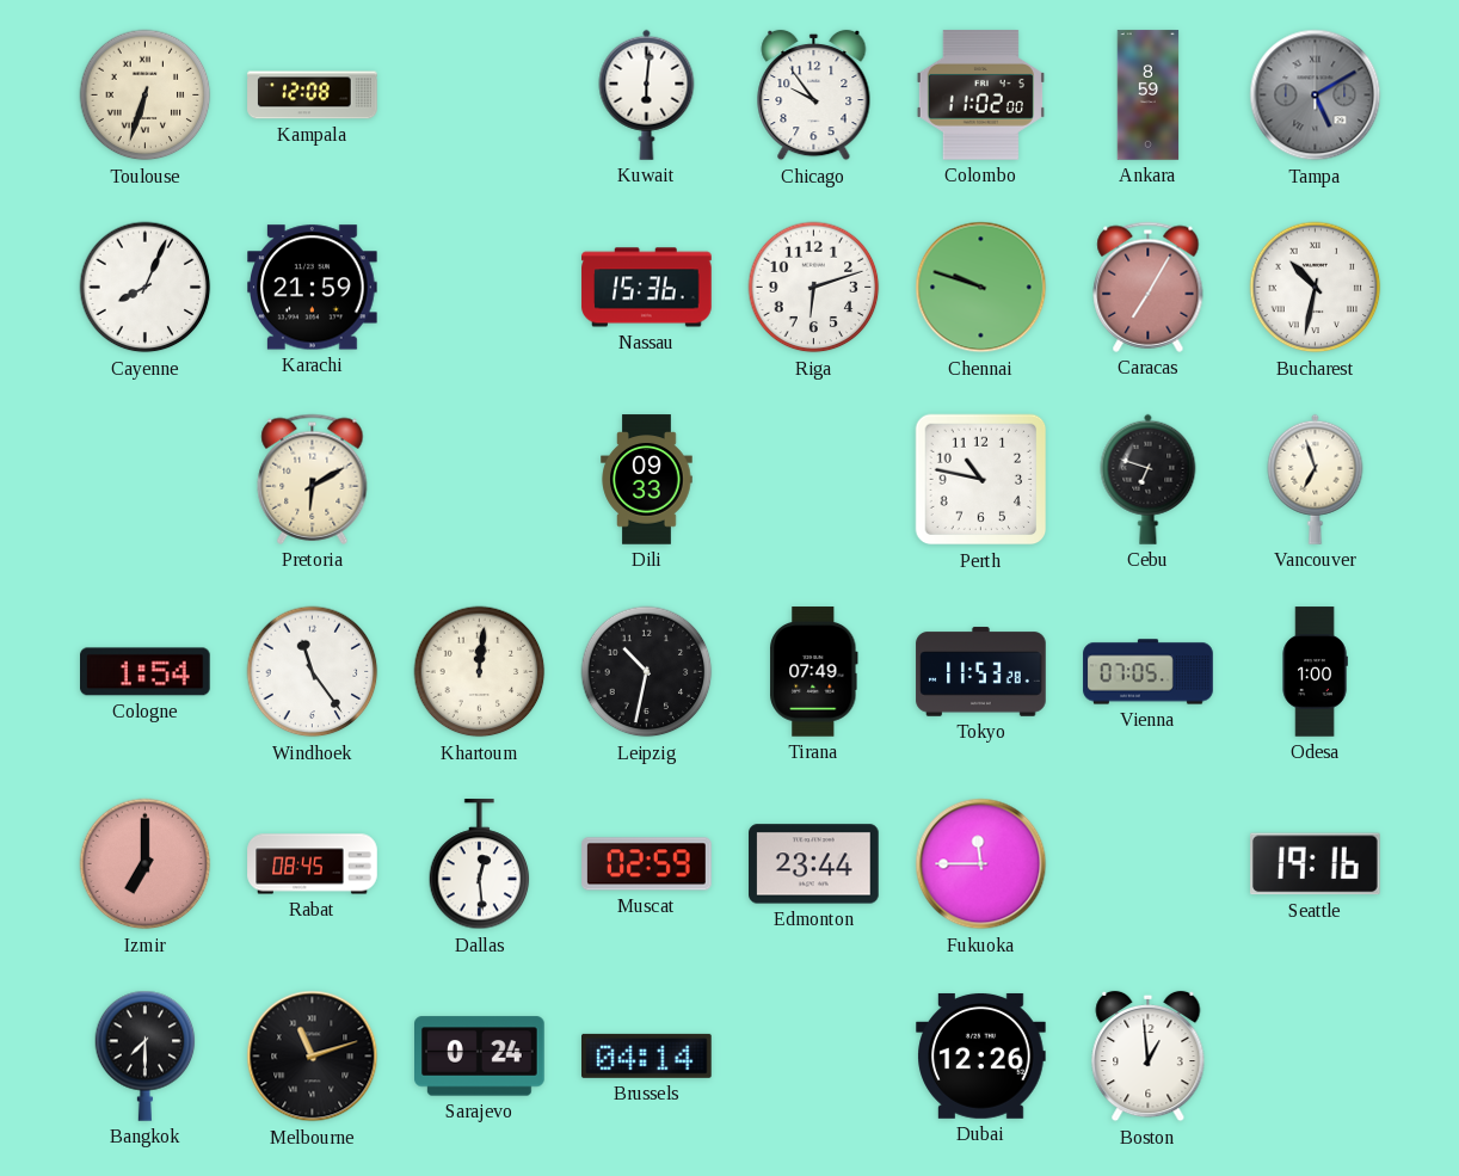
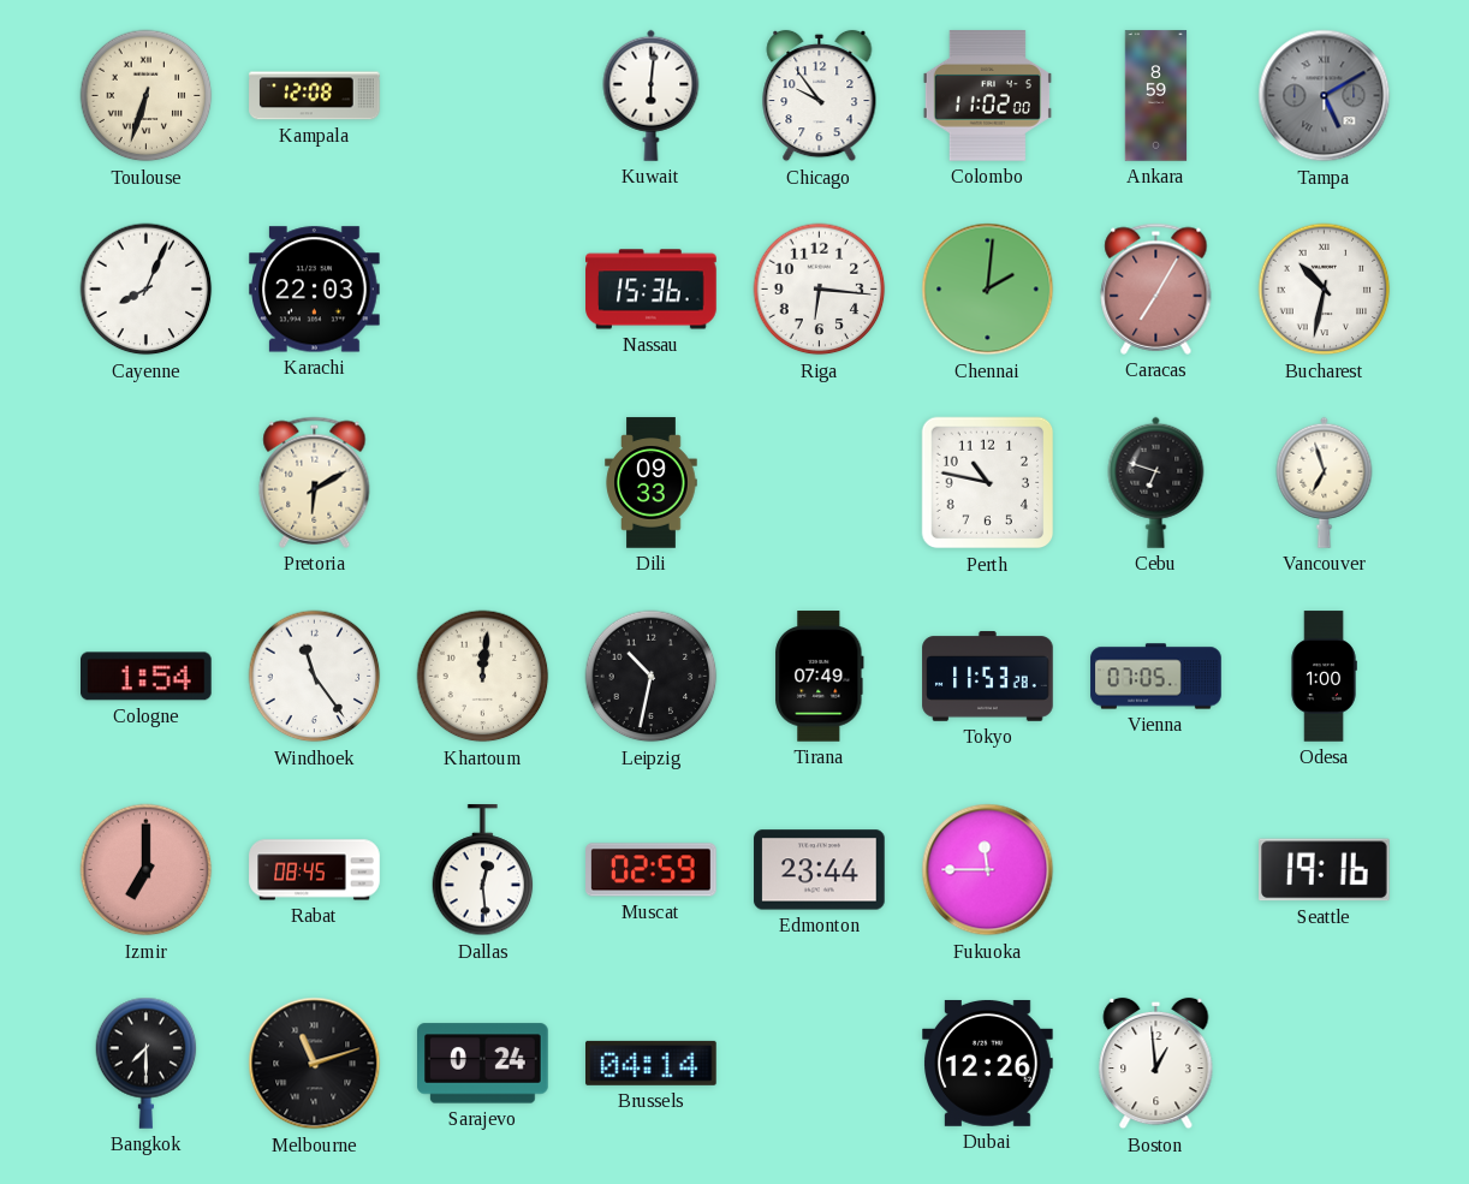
Karachi: 21:59 -> 22:03 (315, 290)
Riga: 6:12 -> 6:16 (820, 290)
Chennai: 9:48 -> 2:01 (988, 290)
